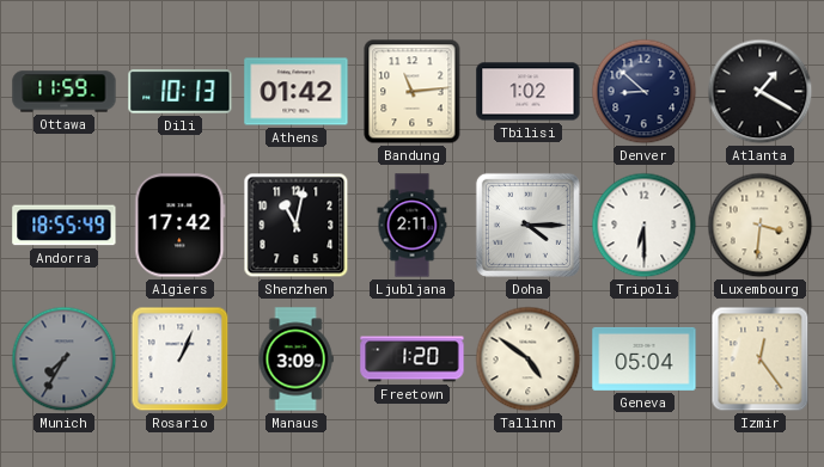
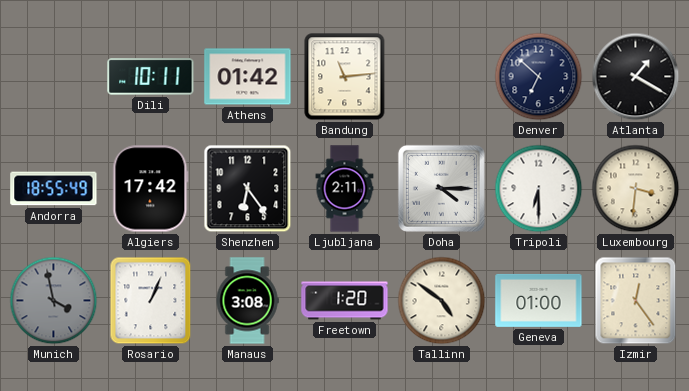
Ottawa: 11:59 -> none (65, 92)
Dili: 10:13 -> 10:11 (151, 77)
Tbilisi: 1:02 -> none (529, 92)
Denver: 8:52 -> 6:52 (539, 77)
Shenzhen: 11:02 -> 6:24 (248, 189)
Munich: 7:35 -> 3:58 (54, 301)
Manaus: 3:09 -> 3:08 (247, 301)
Geneva: 05:04 -> 01:00 (539, 300)
